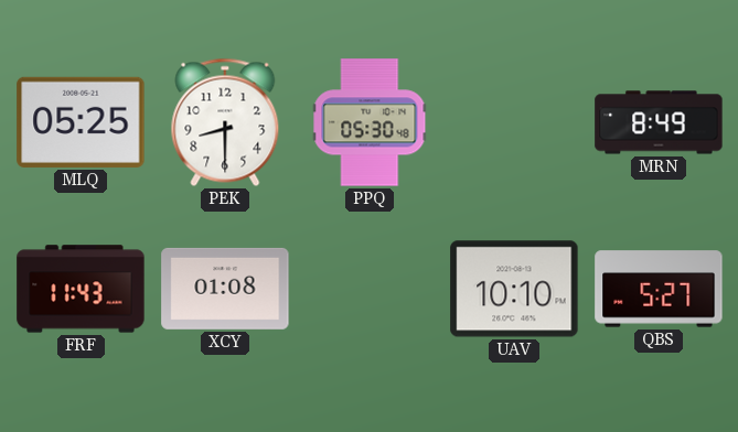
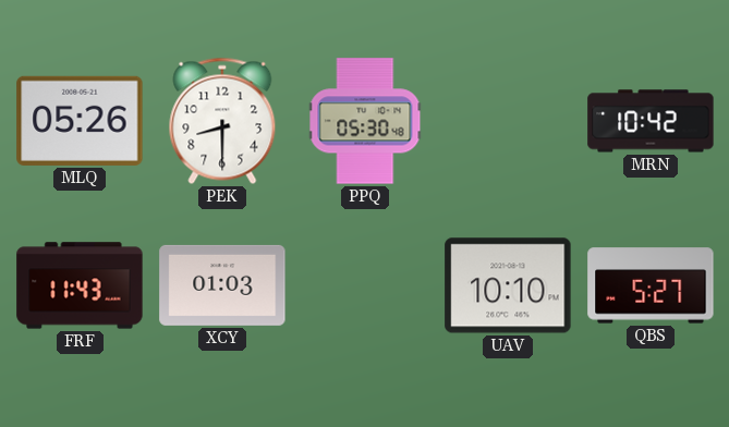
MLQ: 05:25 -> 05:26 (80, 121)
MRN: 8:49 -> 10:42 (651, 121)
XCY: 01:08 -> 01:03 (222, 285)
